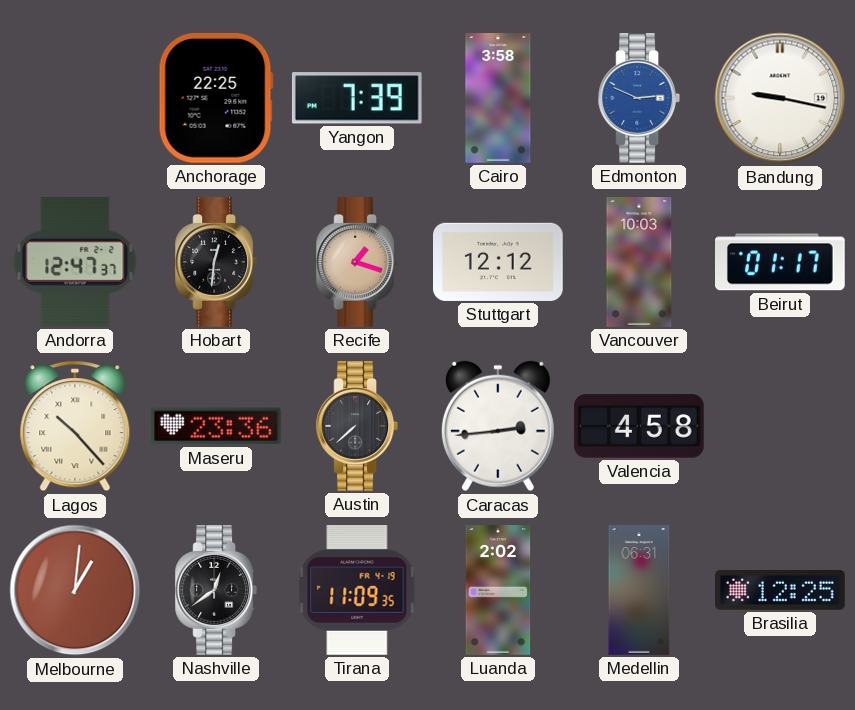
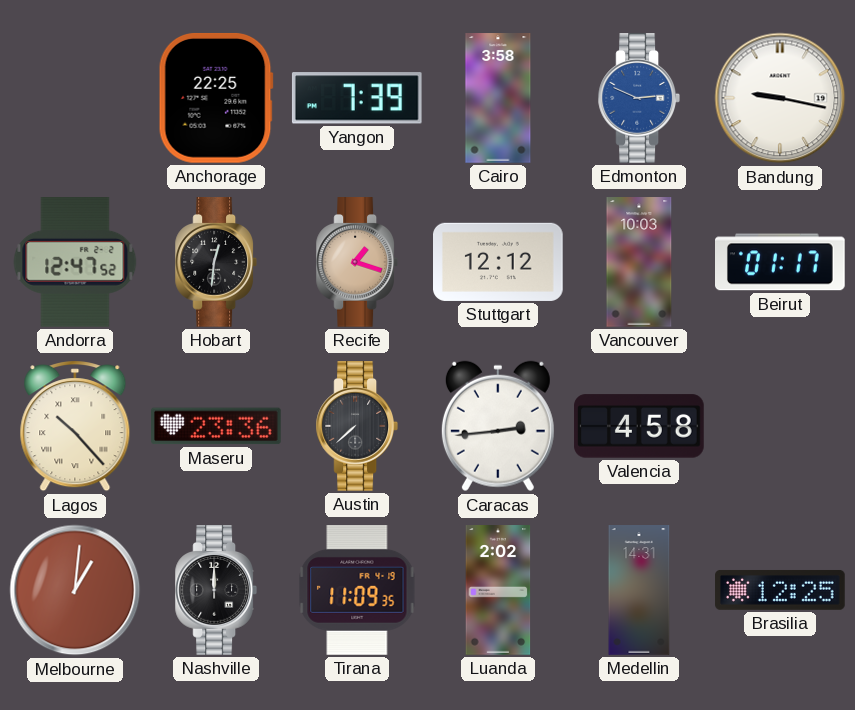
Andorra: 12:47:37 -> 12:47:52 (75, 263)
Nashville: 12:39 -> 12:00 (215, 590)
Medellin: 06:31 -> 14:31 (639, 590)
